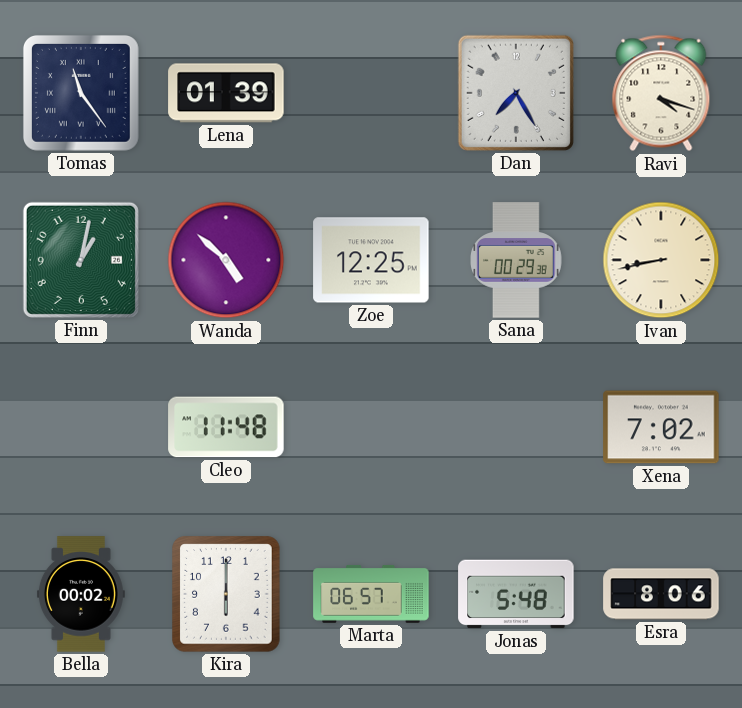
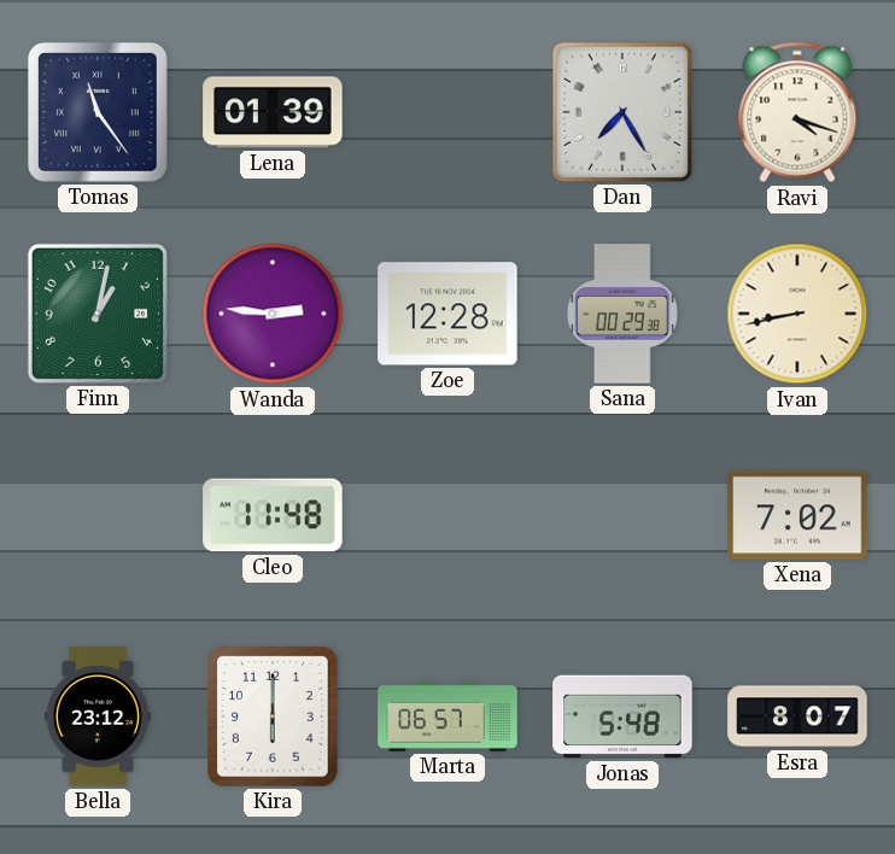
Wanda: 4:52 -> 2:46 (273, 314)
Zoe: 12:25 -> 12:28 (448, 314)
Bella: 00:02 -> 23:12 (98, 716)
Esra: 8:06 -> 8:07 (797, 716)
